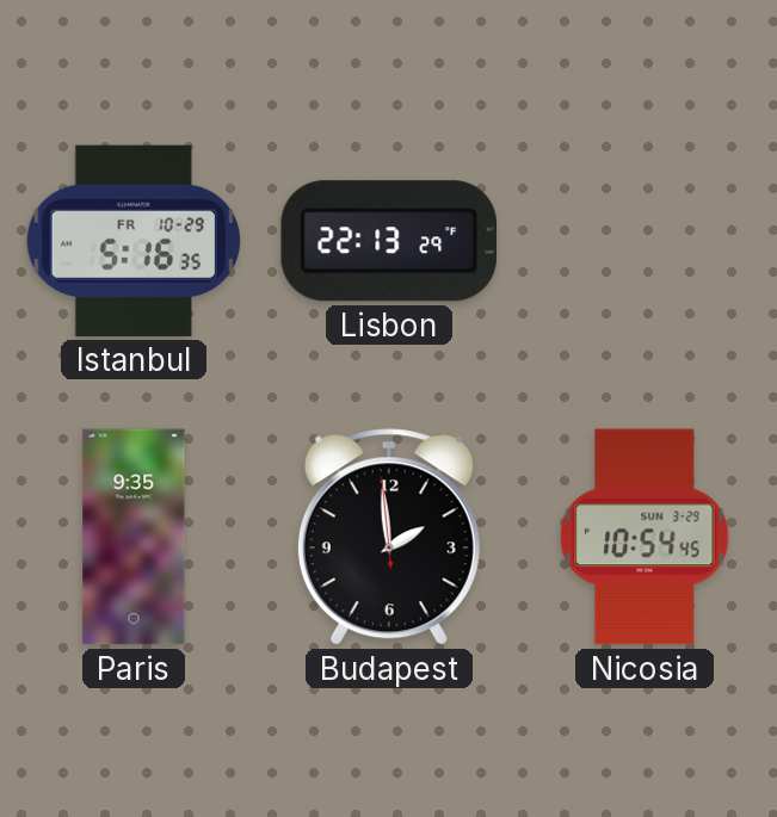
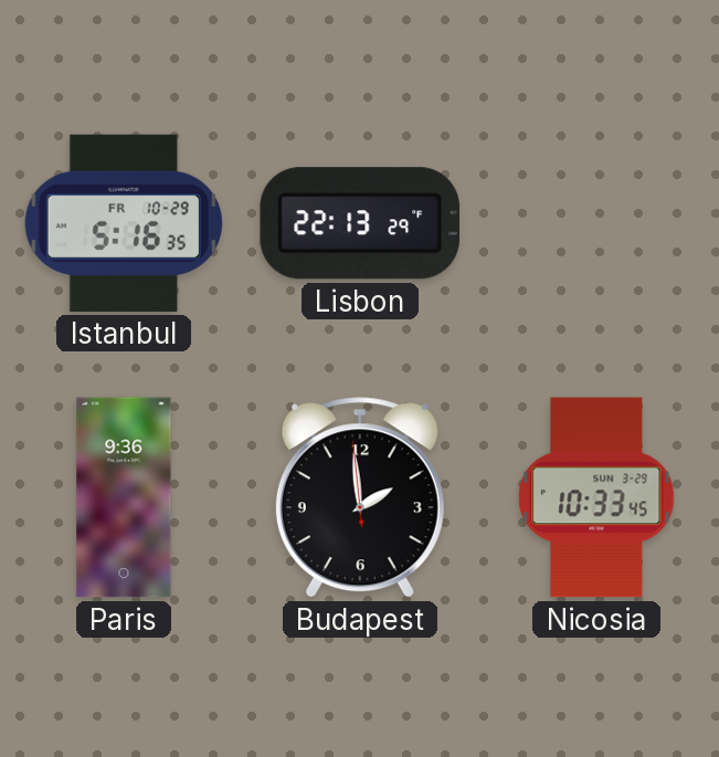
Paris: 9:35 -> 9:36 (124, 497)
Nicosia: 10:54 -> 10:33 (596, 497)
